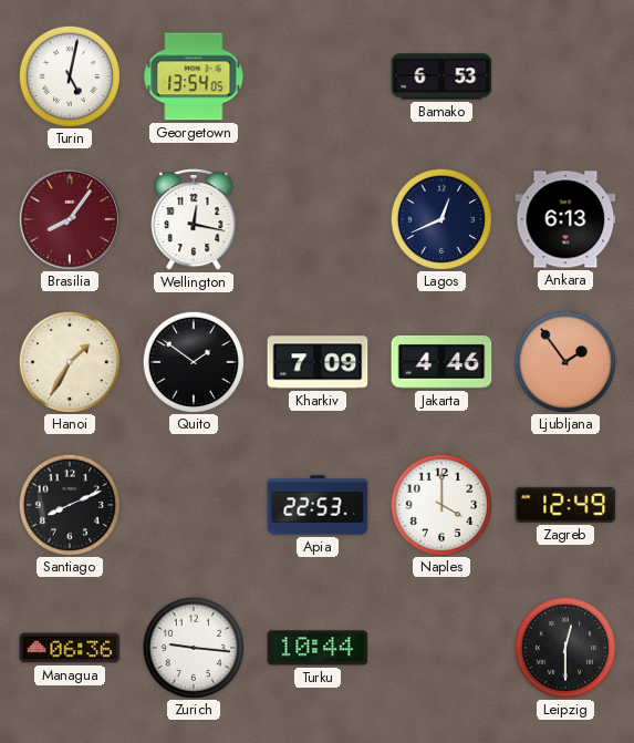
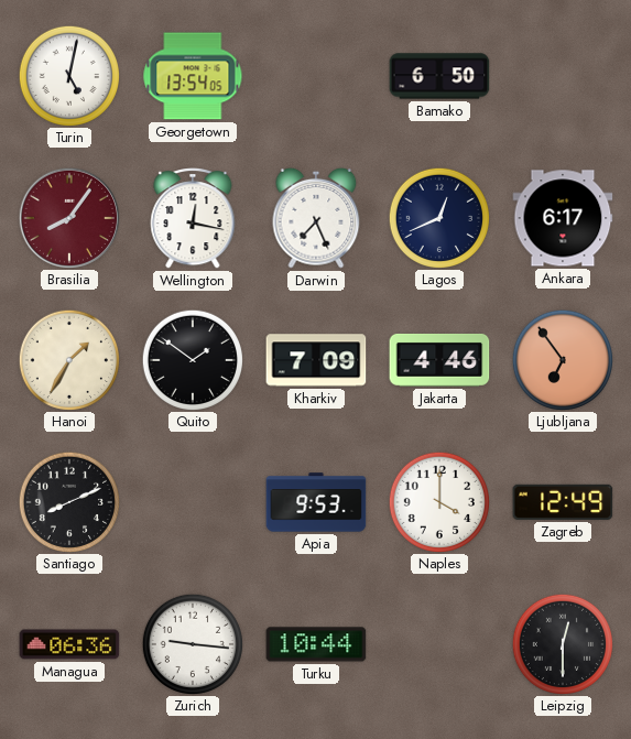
Bamako: 6:53 -> 6:50 (439, 76)
Darwin: none -> 7:26 (316, 218)
Ankara: 6:13 -> 6:17 (563, 218)
Ljubljana: 1:54 -> 6:54 (562, 359)
Apia: 22:53 -> 9:53 (316, 502)
